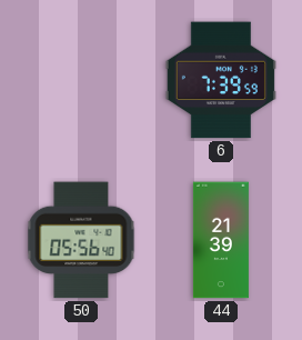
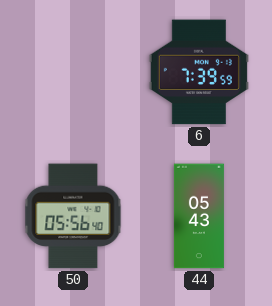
44: 21:39 -> 05:43 (199, 216)
